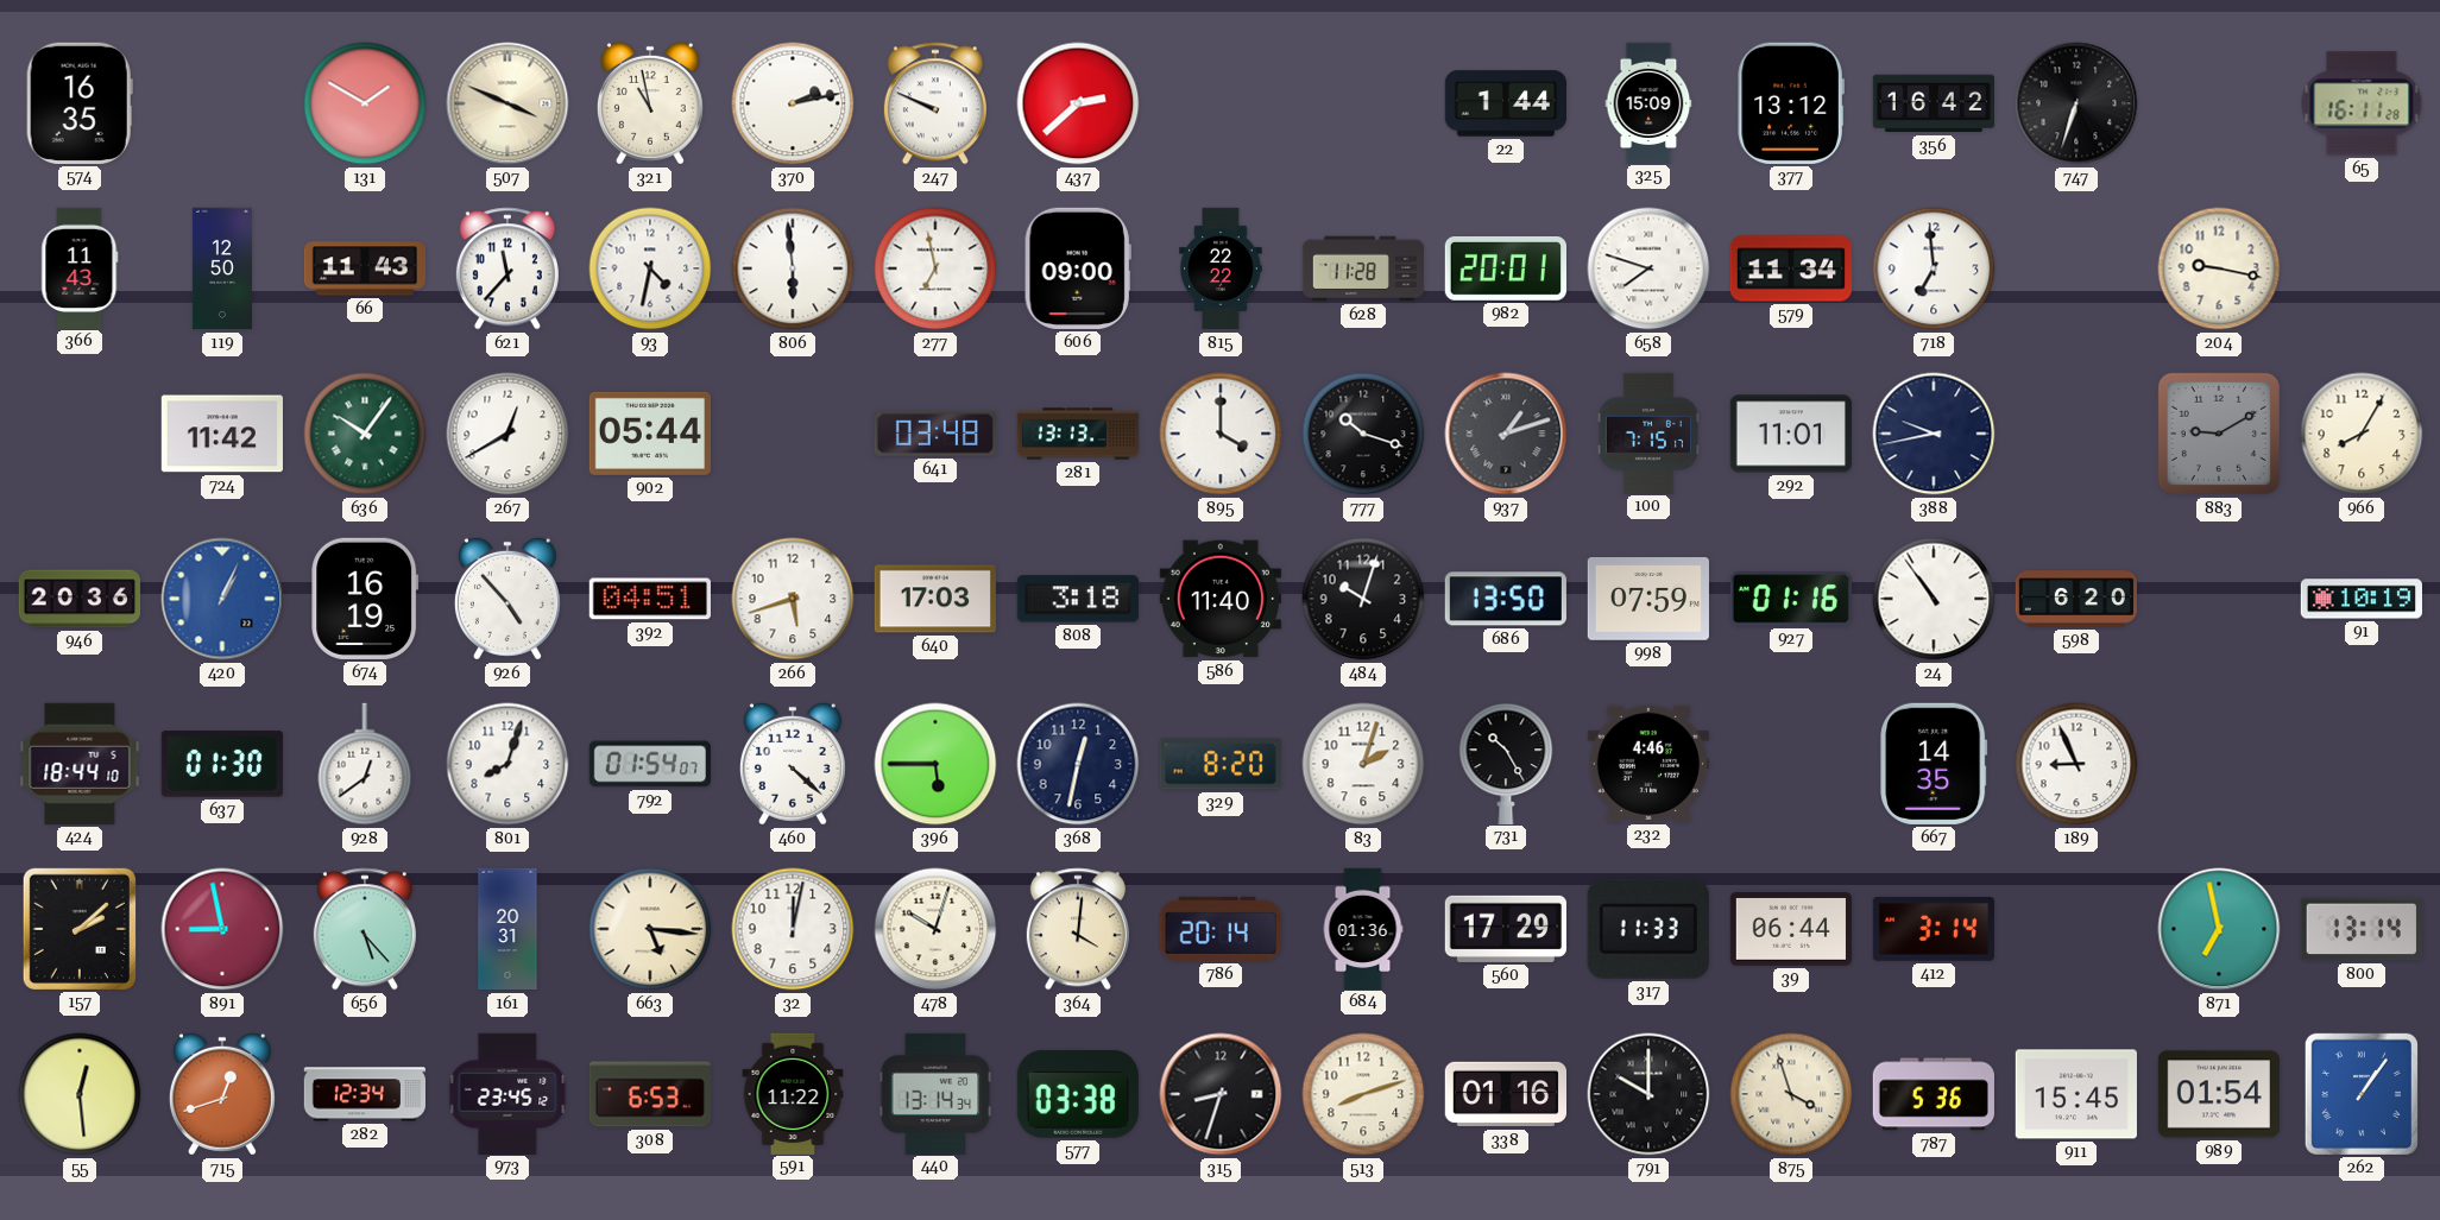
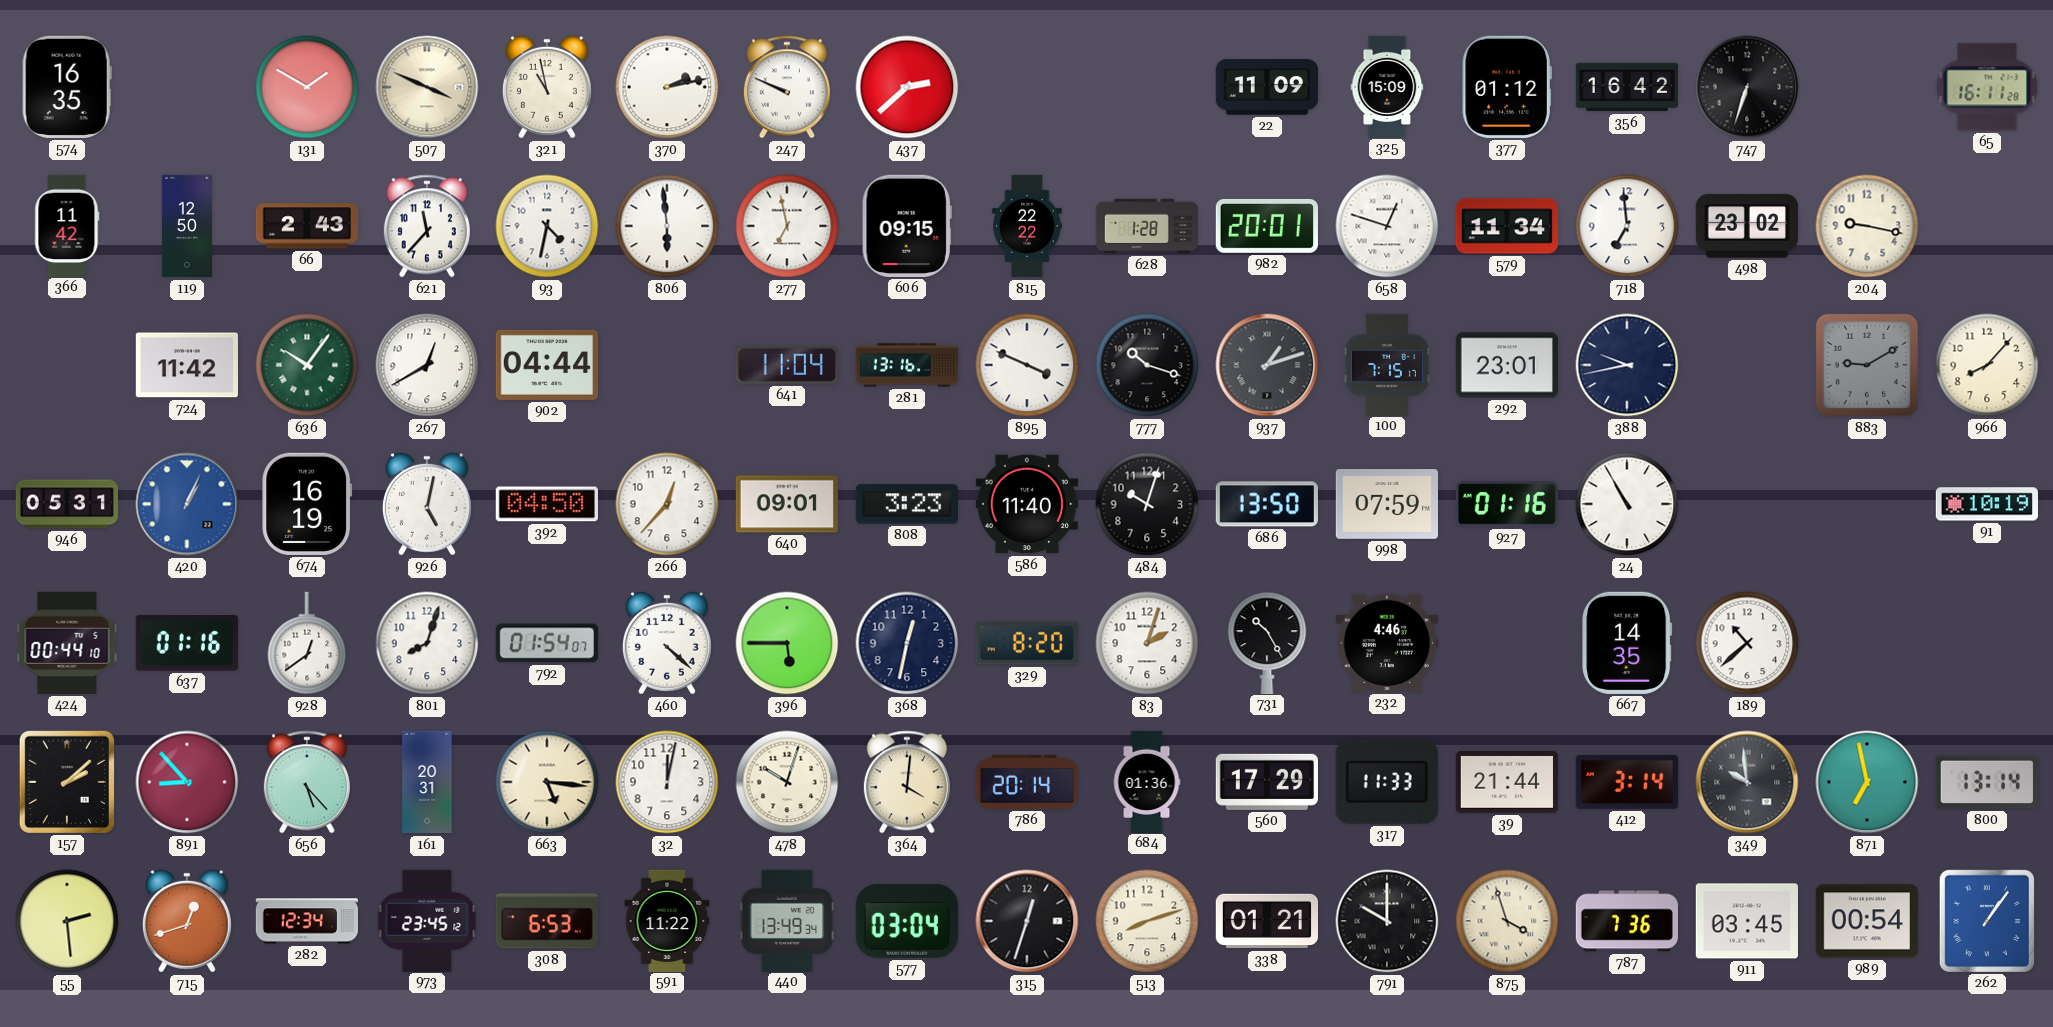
22: 1:44 -> 11:09 (1266, 87)
377: 13:12 -> 01:12 (1507, 87)
366: 11:43 -> 11:42 (67, 225)
66: 11:43 -> 2:43 (306, 226)
606: 09:00 -> 09:15 (907, 226)
628: 11:28 -> 1:28 (1146, 226)
658: 7:48 -> 12:48 (1387, 226)
498: none -> 23:02 (1746, 226)
902: 05:44 -> 04:44 (547, 365)
641: 03:48 -> 11:04 (787, 365)
281: 13:13 -> 13:16 (907, 365)
895: 4:00 -> 3:49 (1027, 365)
292: 11:01 -> 23:01 (1507, 365)
966: 8:05 -> 8:07 (1987, 365)
946: 20:36 -> 05:31 (66, 504)
926: 4:53 -> 5:02 (427, 504)
392: 04:51 -> 04:50 (547, 504)
266: 5:42 -> 12:37 (667, 504)
640: 17:03 -> 09:01 (787, 504)
808: 3:18 -> 3:23 (907, 504)
24: 10:54 -> 10:55 (1627, 504)
598: 6:20 -> none (2075, 599)
424: 18:44 -> 00:44 (67, 643)
637: 01:30 -> 01:16 (187, 643)
189: 8:56 -> 10:38 (1747, 643)
891: 8:58 -> 8:53 (187, 782)
39: 06:44 -> 21:44 (1507, 783)
349: none -> 9:59 (1747, 782)
55: 12:29 -> 2:29 (67, 921)
440: 13:14 -> 13:49 (787, 920)
577: 03:38 -> 03:04 (907, 921)
315: 8:33 -> 12:33 (1027, 921)
338: 01:16 -> 01:21 (1266, 921)
787: 5:36 -> 7:36 (1627, 921)
911: 15:45 -> 03:45 (1747, 921)
989: 01:54 -> 00:54 (1867, 921)
